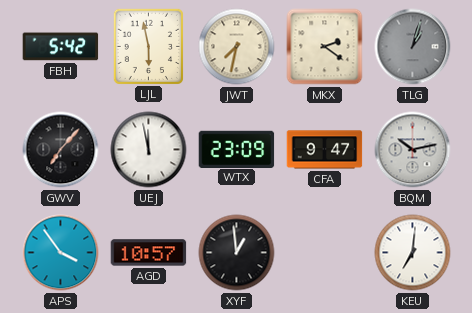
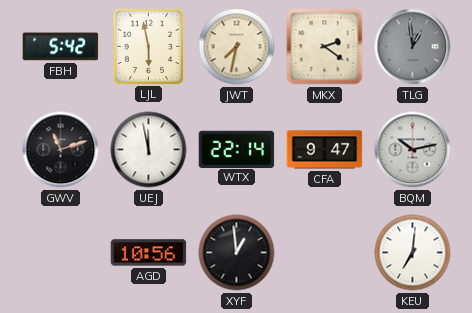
TLG: 1:03 -> 12:59 (413, 47)
GWV: 7:07 -> 11:12 (61, 150)
WTX: 23:09 -> 22:14 (237, 149)
APS: 3:54 -> none (61, 253)
AGD: 10:57 -> 10:56 (149, 253)
